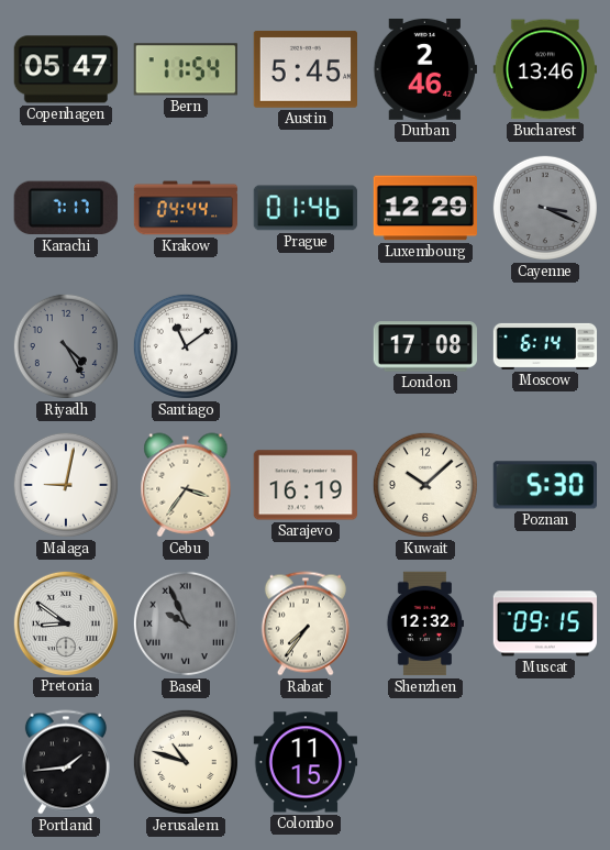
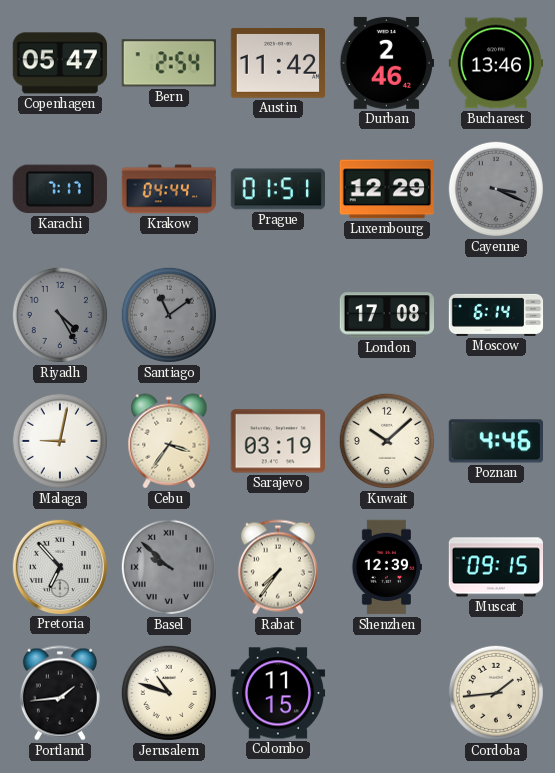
Bern: 11:54 -> 2:54 (169, 63)
Austin: 5:45 -> 11:42 (277, 63)
Prague: 01:46 -> 01:51 (277, 189)
Santiago dial: white -> grey (169, 315)
Sarajevo: 16:19 -> 03:19 (277, 441)
Poznan: 5:30 -> 4:46 (495, 441)
Pretoria: 8:51 -> 6:53 (59, 566)
Basel: 9:56 -> 9:52 (169, 567)
Shenzhen: 12:32 -> 12:39 (386, 567)
Cordoba: none -> 1:44 (496, 693)
